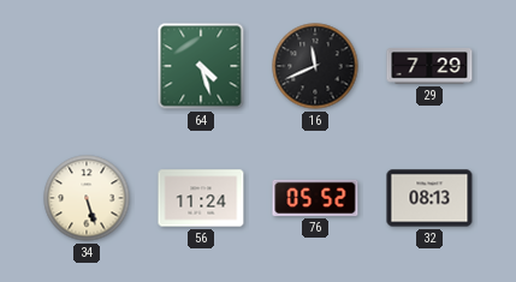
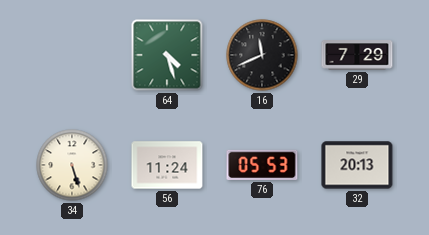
76: 05:52 -> 05:53 (262, 165)
32: 08:13 -> 20:13 (357, 165)
